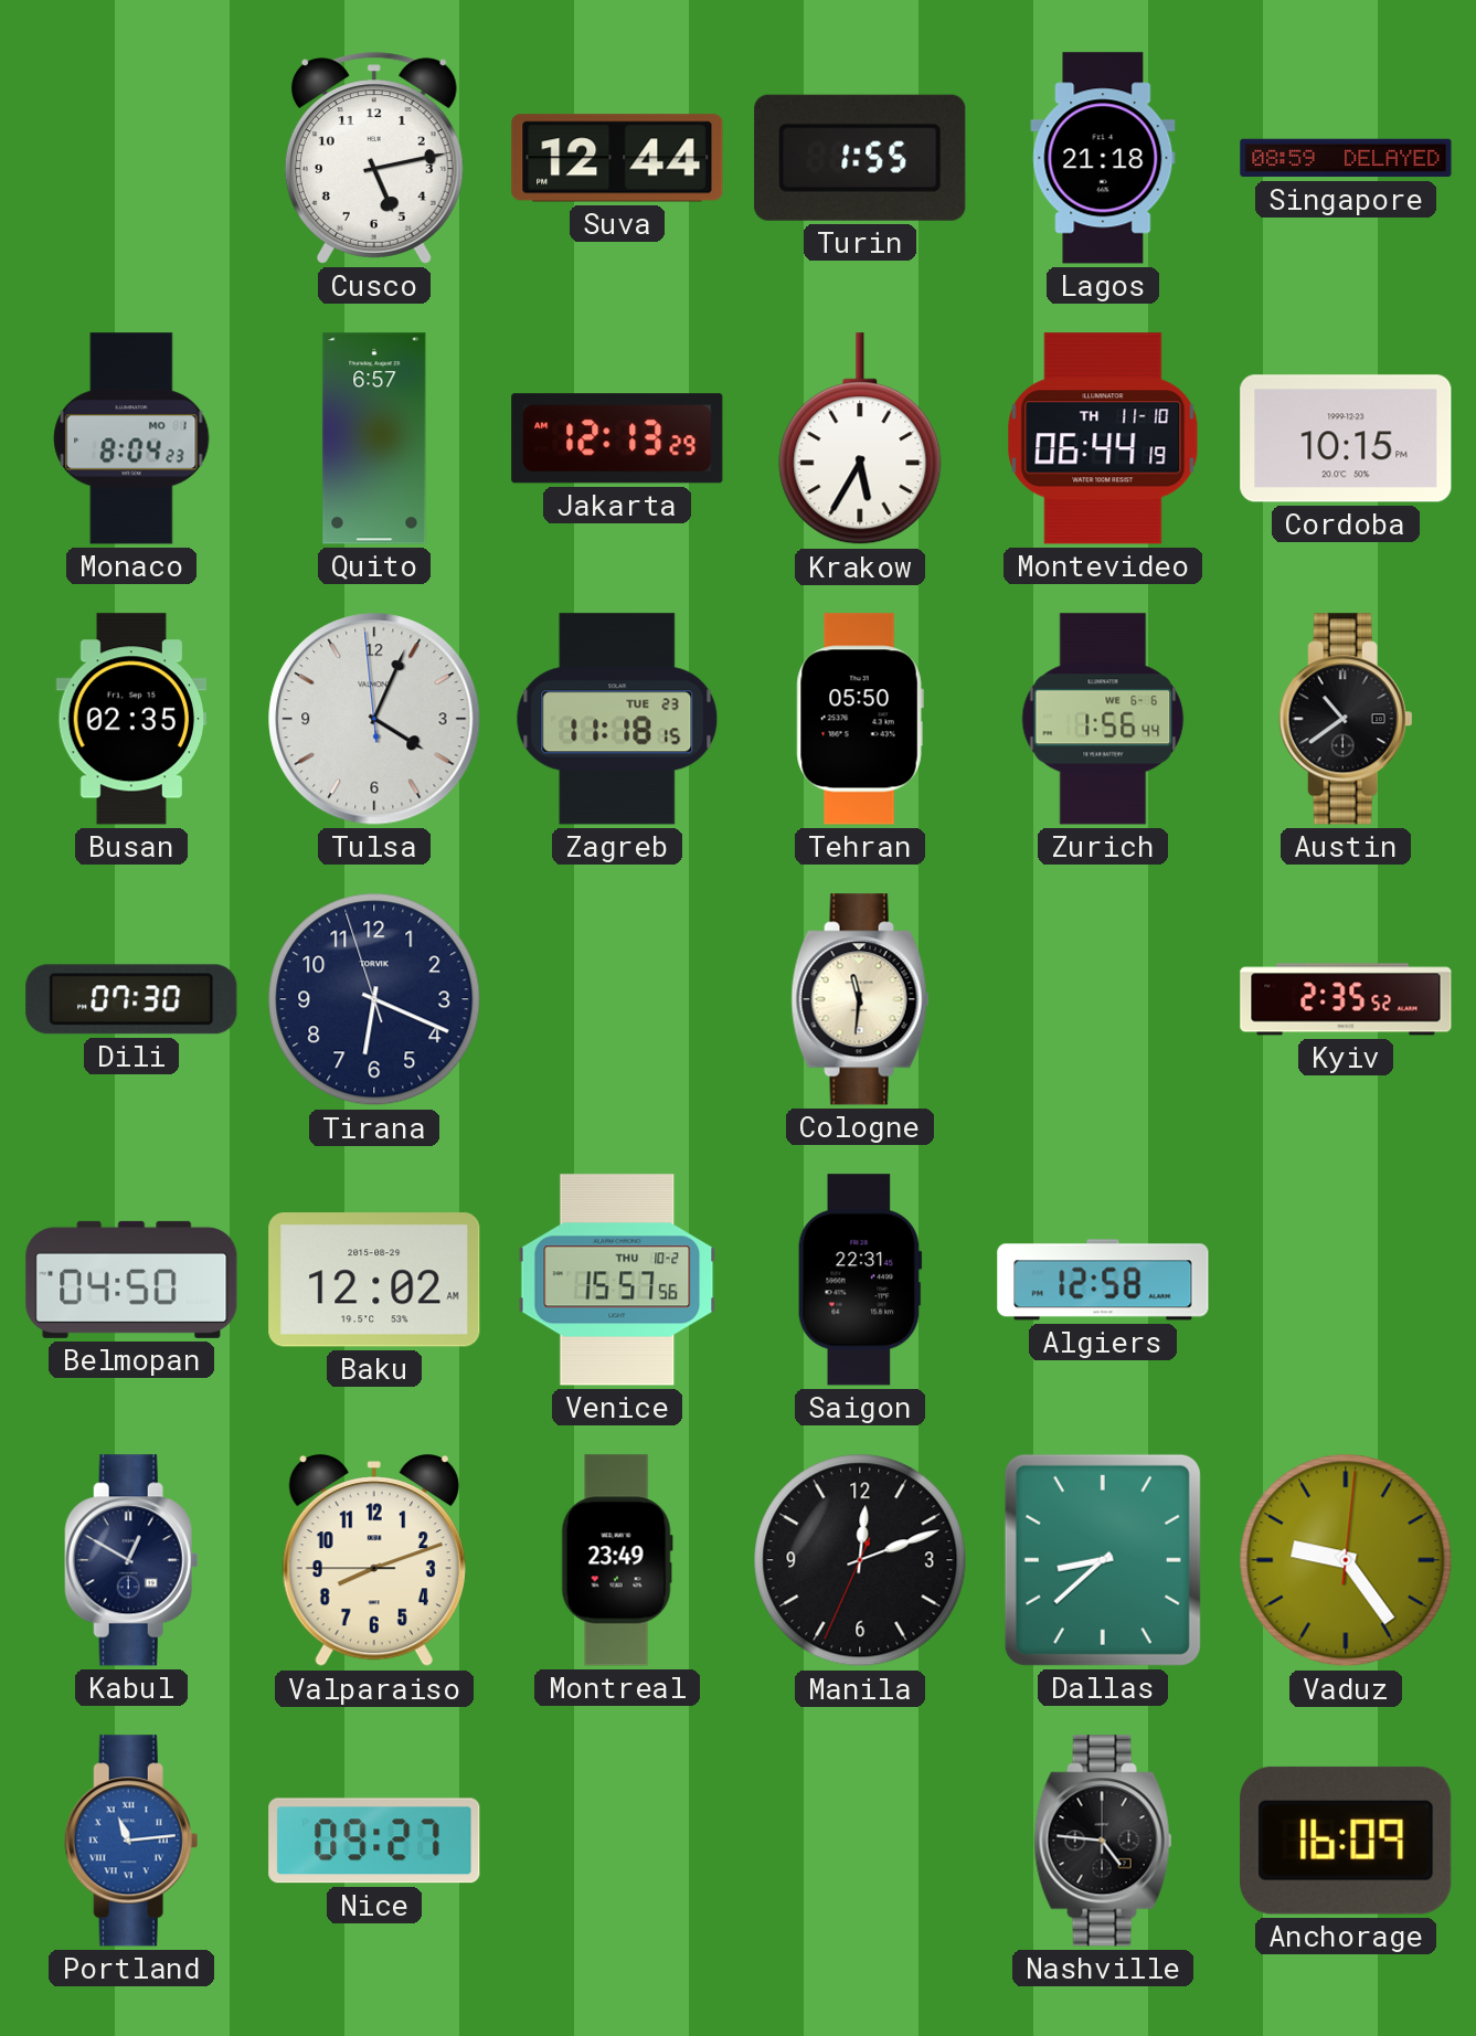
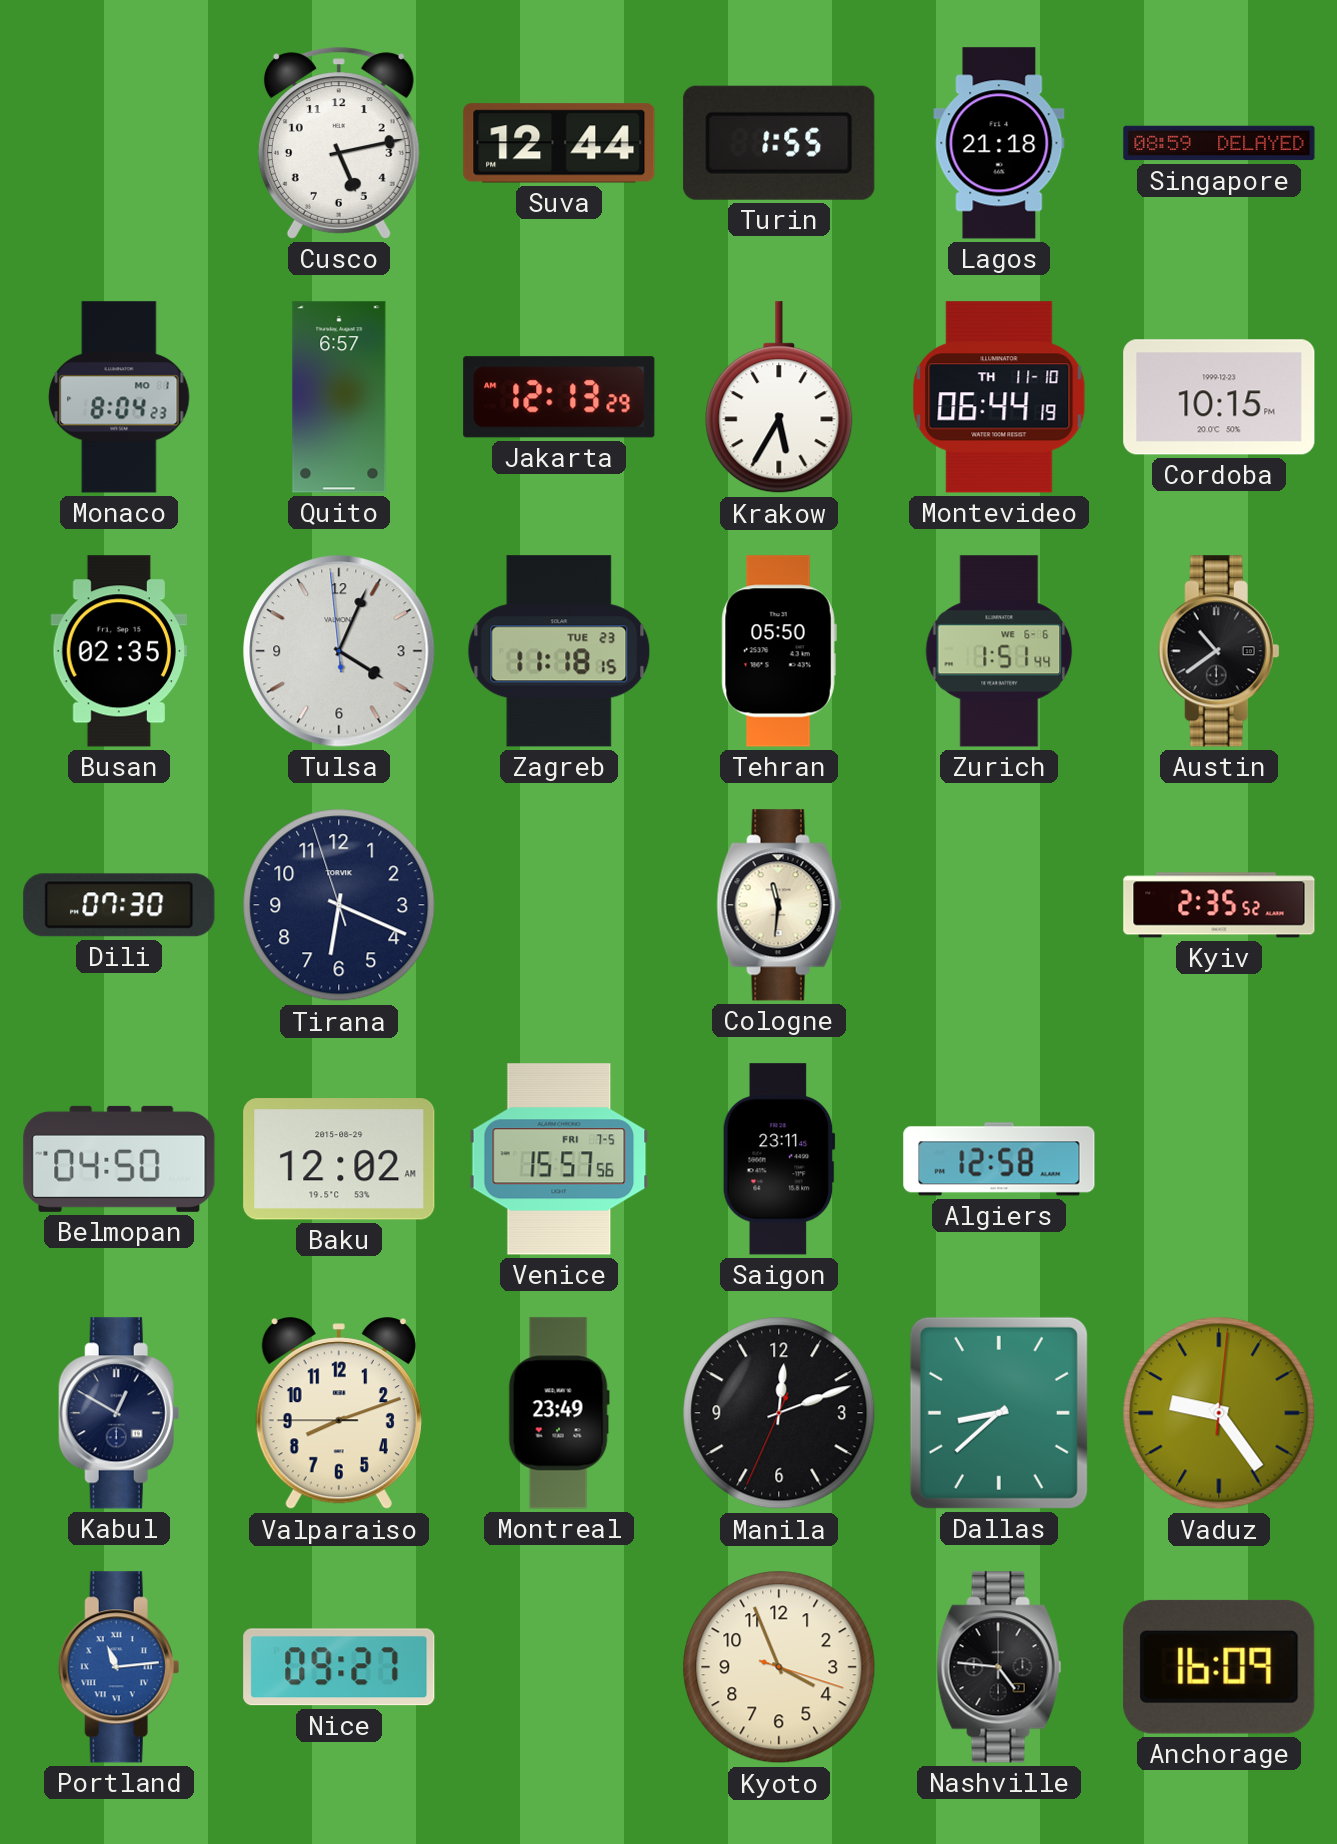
Zurich: 1:56 -> 1:51 (999, 651)
Venice date: THU 10-2 -> FRI 7-5 (559, 1159)
Saigon: 22:31 -> 23:11 (779, 1159)
Kyoto: none -> 3:56 (779, 1667)
